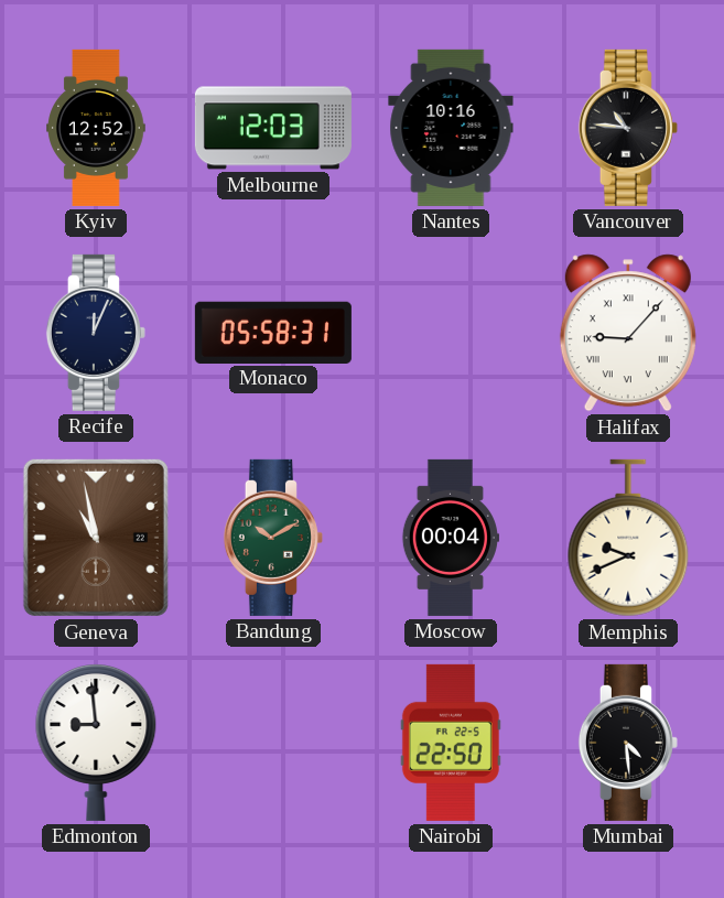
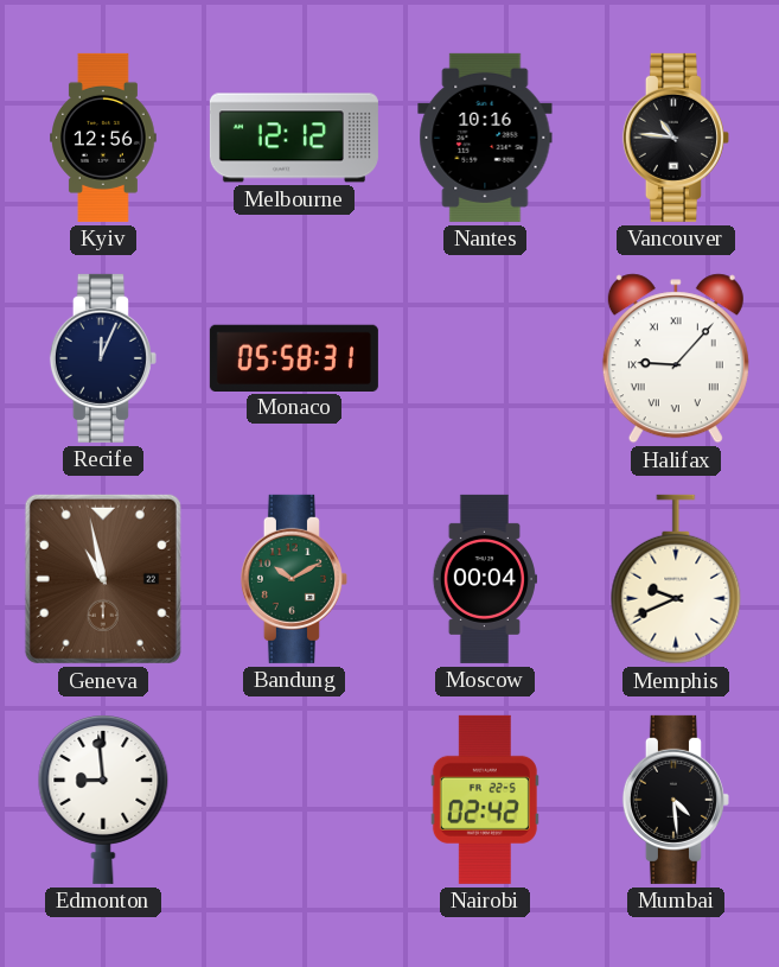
Kyiv: 12:52 -> 12:56 (103, 138)
Melbourne: 12:03 -> 12:12 (294, 138)
Nairobi: 22:50 -> 02:42 (485, 800)
